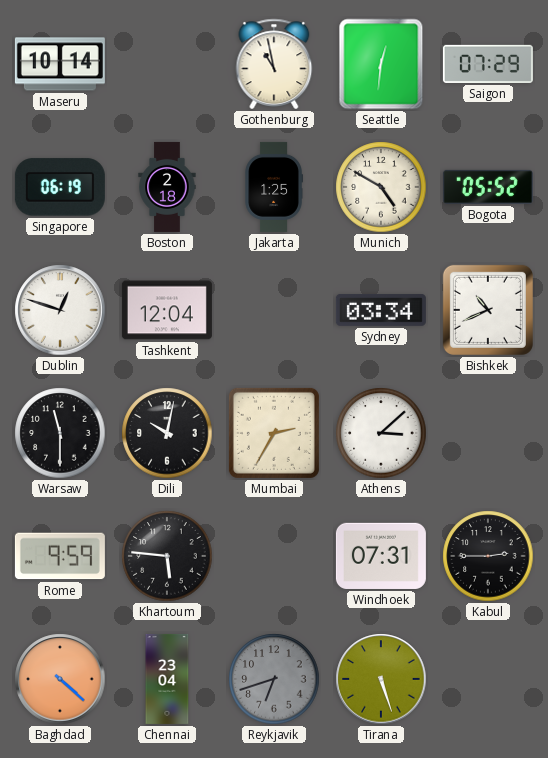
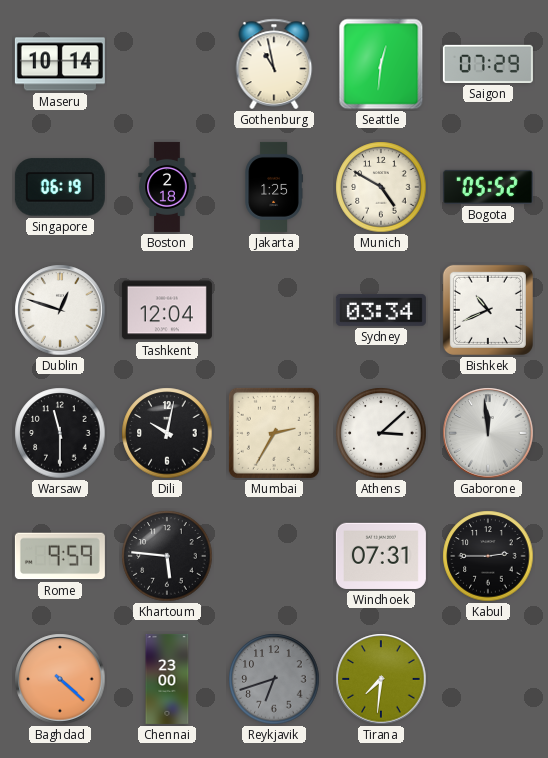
Gaborone: none -> 11:59 (488, 433)
Chennai: 23:04 -> 23:00 (167, 679)
Tirana: 5:27 -> 7:31 (381, 679)
